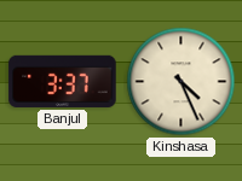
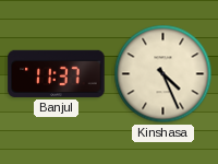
Banjul: 3:37 -> 11:37 (57, 73)
